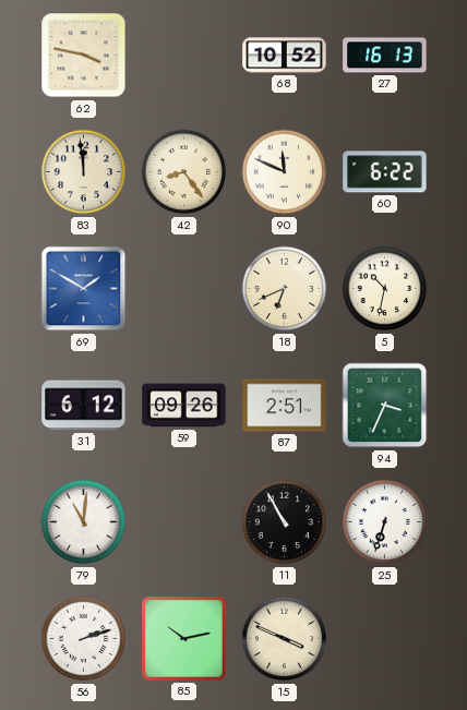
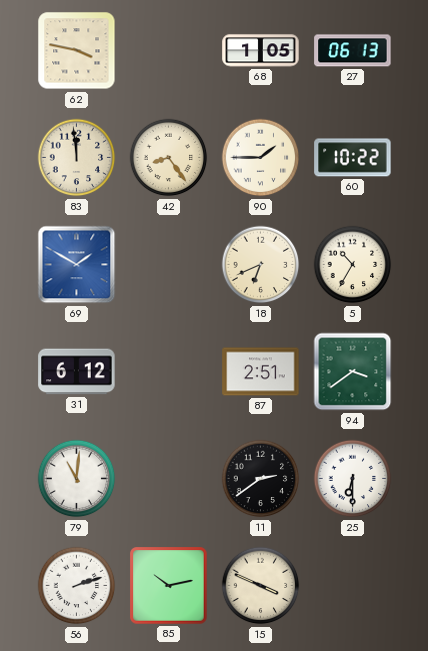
68: 10:52 -> 1:05 (261, 51)
27: 16:13 -> 06:13 (353, 51)
90: 11:49 -> 1:45 (261, 158)
60: 6:22 -> 10:22 (353, 158)
5: 10:32 -> 10:35 (353, 265)
59: 09:26 -> none (184, 406)
94: 3:34 -> 3:39 (353, 372)
11: 10:55 -> 2:39 (261, 479)
25: 6:33 -> 6:30 (353, 479)
